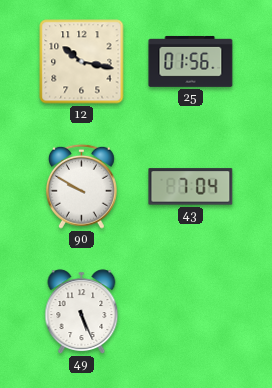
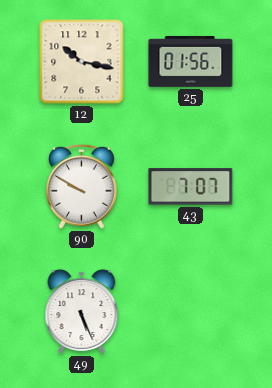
43: 7:04 -> 7:07 (191, 187)
